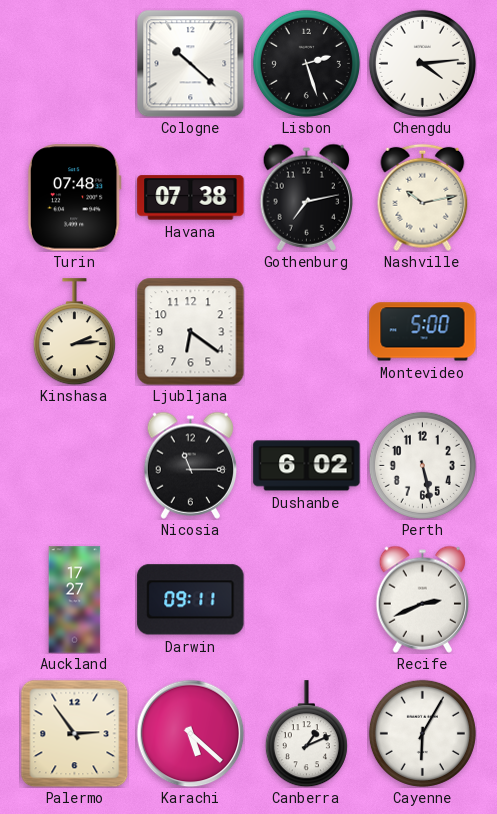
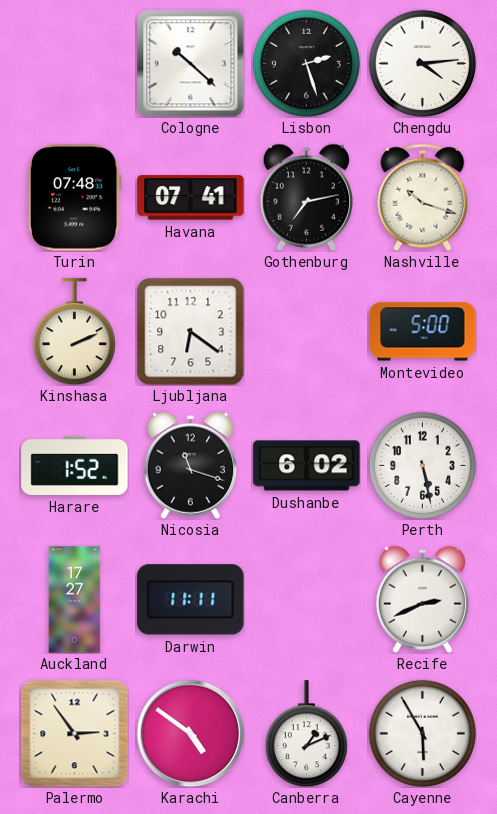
Havana: 07:38 -> 07:41 (191, 198)
Nashville: 10:13 -> 10:18 (423, 197)
Kinshasa: 2:14 -> 2:11 (74, 332)
Harare: none -> 1:52 (75, 465)
Nicosia: 11:15 -> 11:18 (190, 465)
Darwin: 09:11 -> 11:11 (191, 600)
Karachi: 5:22 -> 4:51 (190, 733)
Cayenne: 6:05 -> 5:55 (422, 733)
